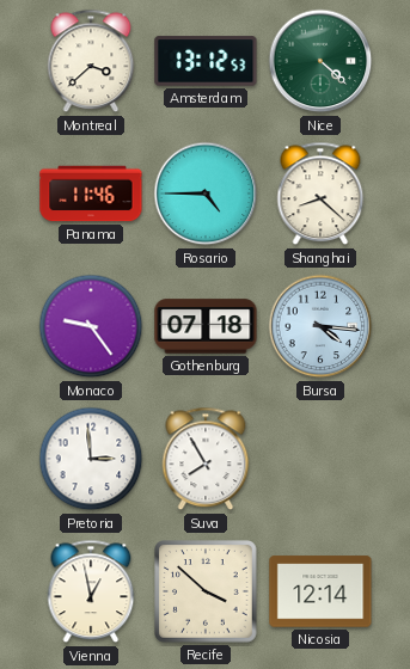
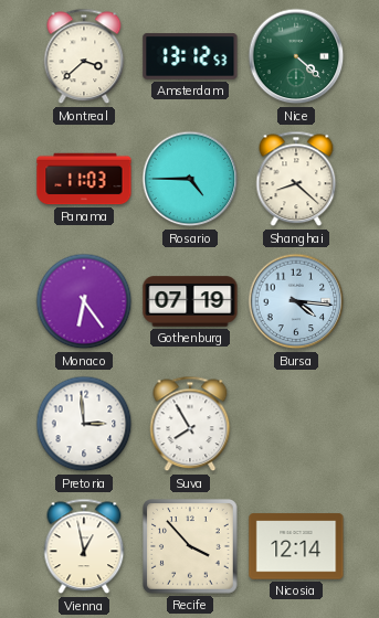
Panama: 11:46 -> 11:03 (84, 179)
Monaco: 9:24 -> 6:24 (84, 301)
Gothenburg: 07:18 -> 07:19 (190, 301)
Recife: 3:52 -> 3:53 (191, 547)
